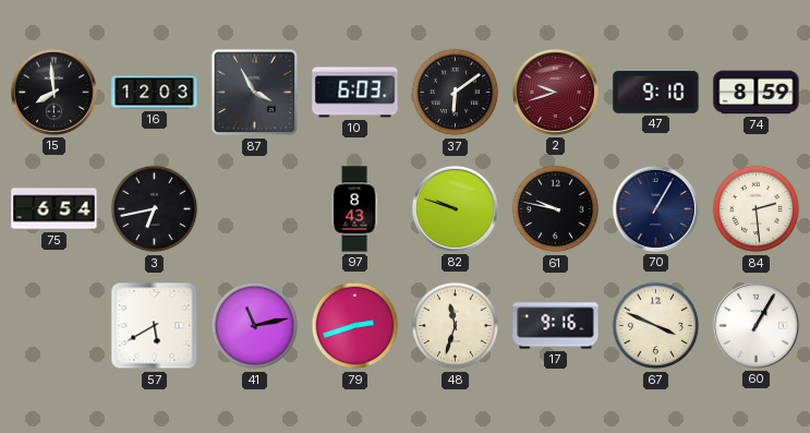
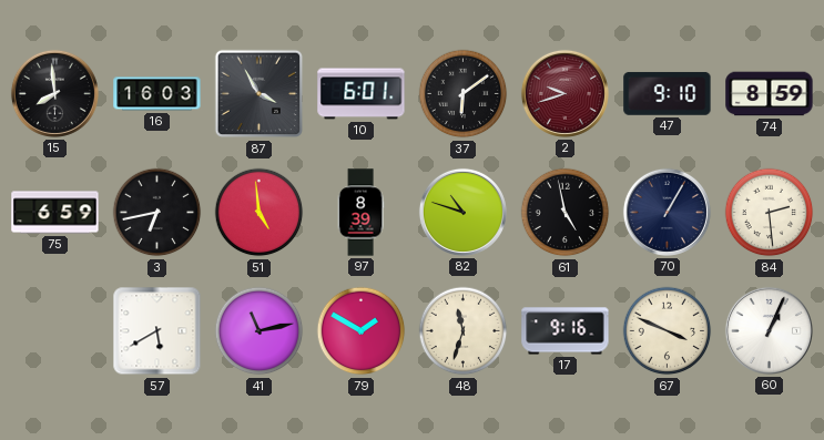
16: 12:03 -> 16:03 (157, 94)
10: 6:03 -> 6:01 (362, 94)
75: 6:54 -> 6:59 (55, 213)
51: none -> 4:59 (260, 213)
97: 8:43 -> 8:39 (360, 213)
82: 9:48 -> 10:48 (462, 212)
61: 9:47 -> 4:58 (566, 213)
79: 2:42 -> 1:50 (362, 331)
60: 1:05 -> 1:04 (769, 330)
